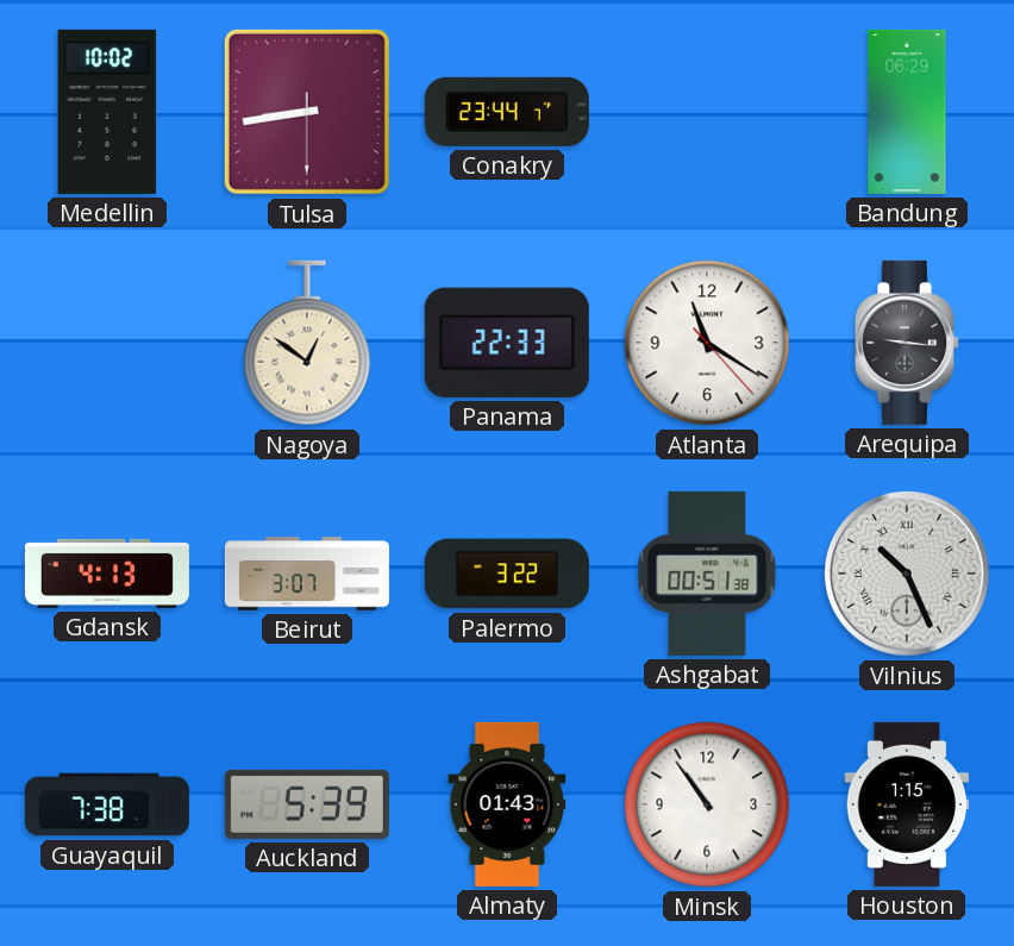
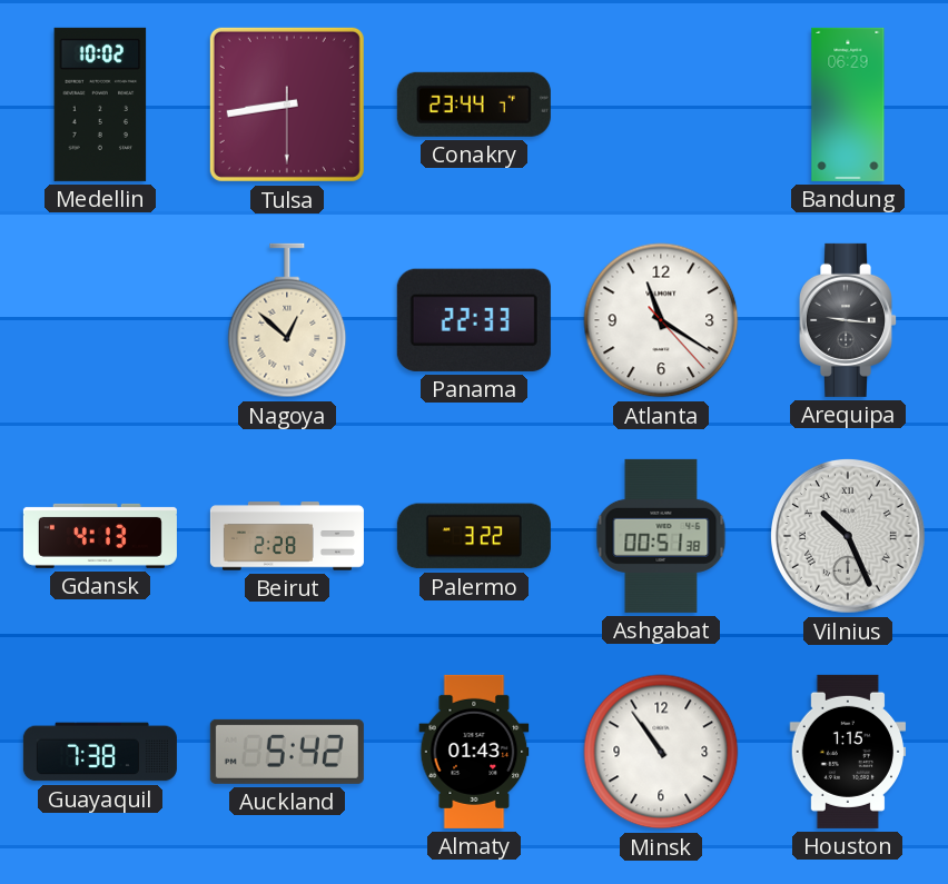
Nagoya: 12:51 -> 12:52 (287, 320)
Beirut: 3:07 -> 2:28 (287, 536)
Auckland: 5:39 -> 5:42 (287, 752)
